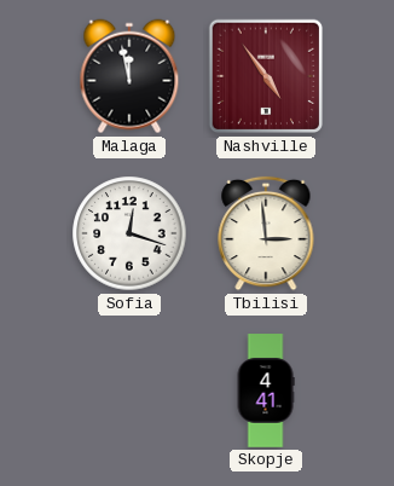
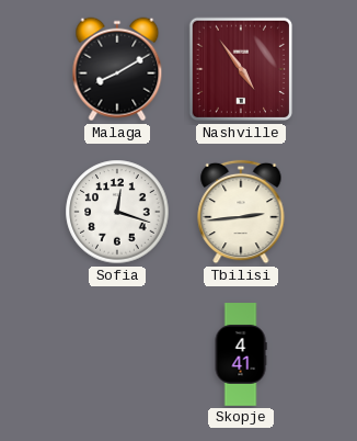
Malaga: 11:58 -> 8:10 (117, 69)
Tbilisi: 2:59 -> 2:44 (241, 212)
